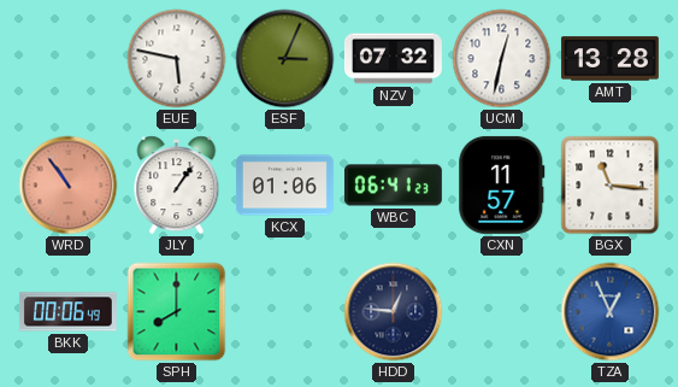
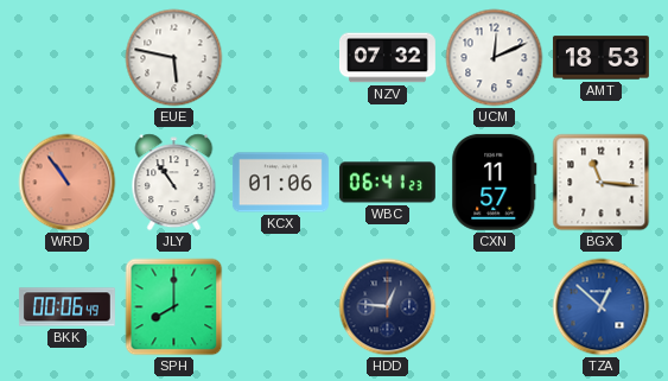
ESF: 3:04 -> none (285, 59)
UCM: 12:32 -> 12:11 (495, 58)
AMT: 13:28 -> 18:53 (600, 58)
JLY: 1:06 -> 10:54 (174, 183)
TZA: 12:56 -> 12:52 (602, 307)
